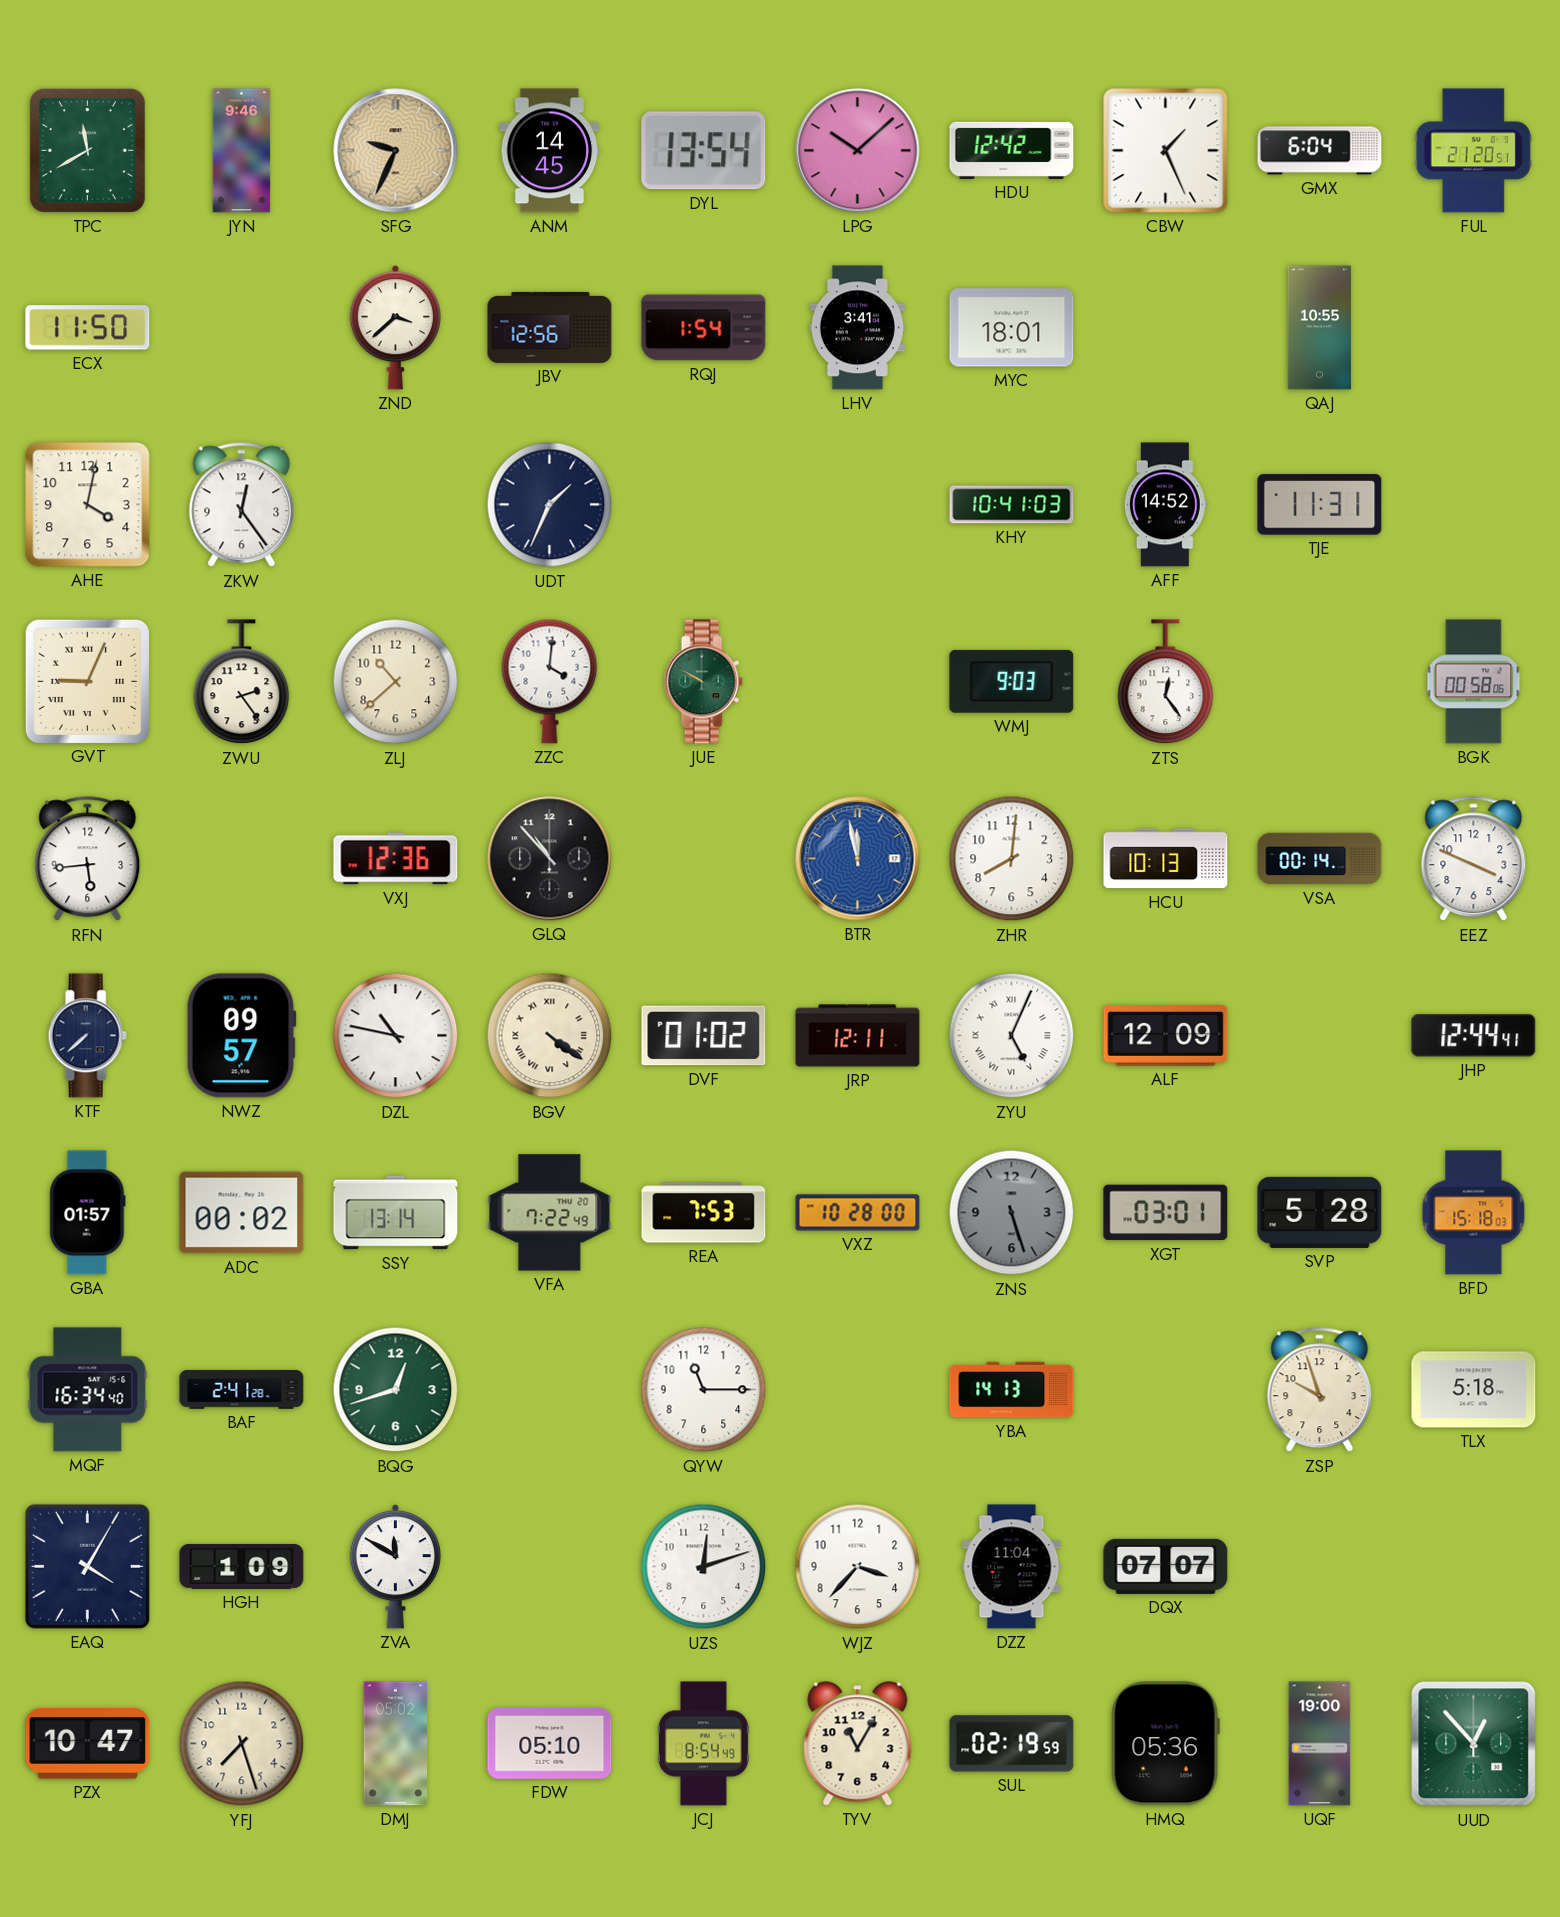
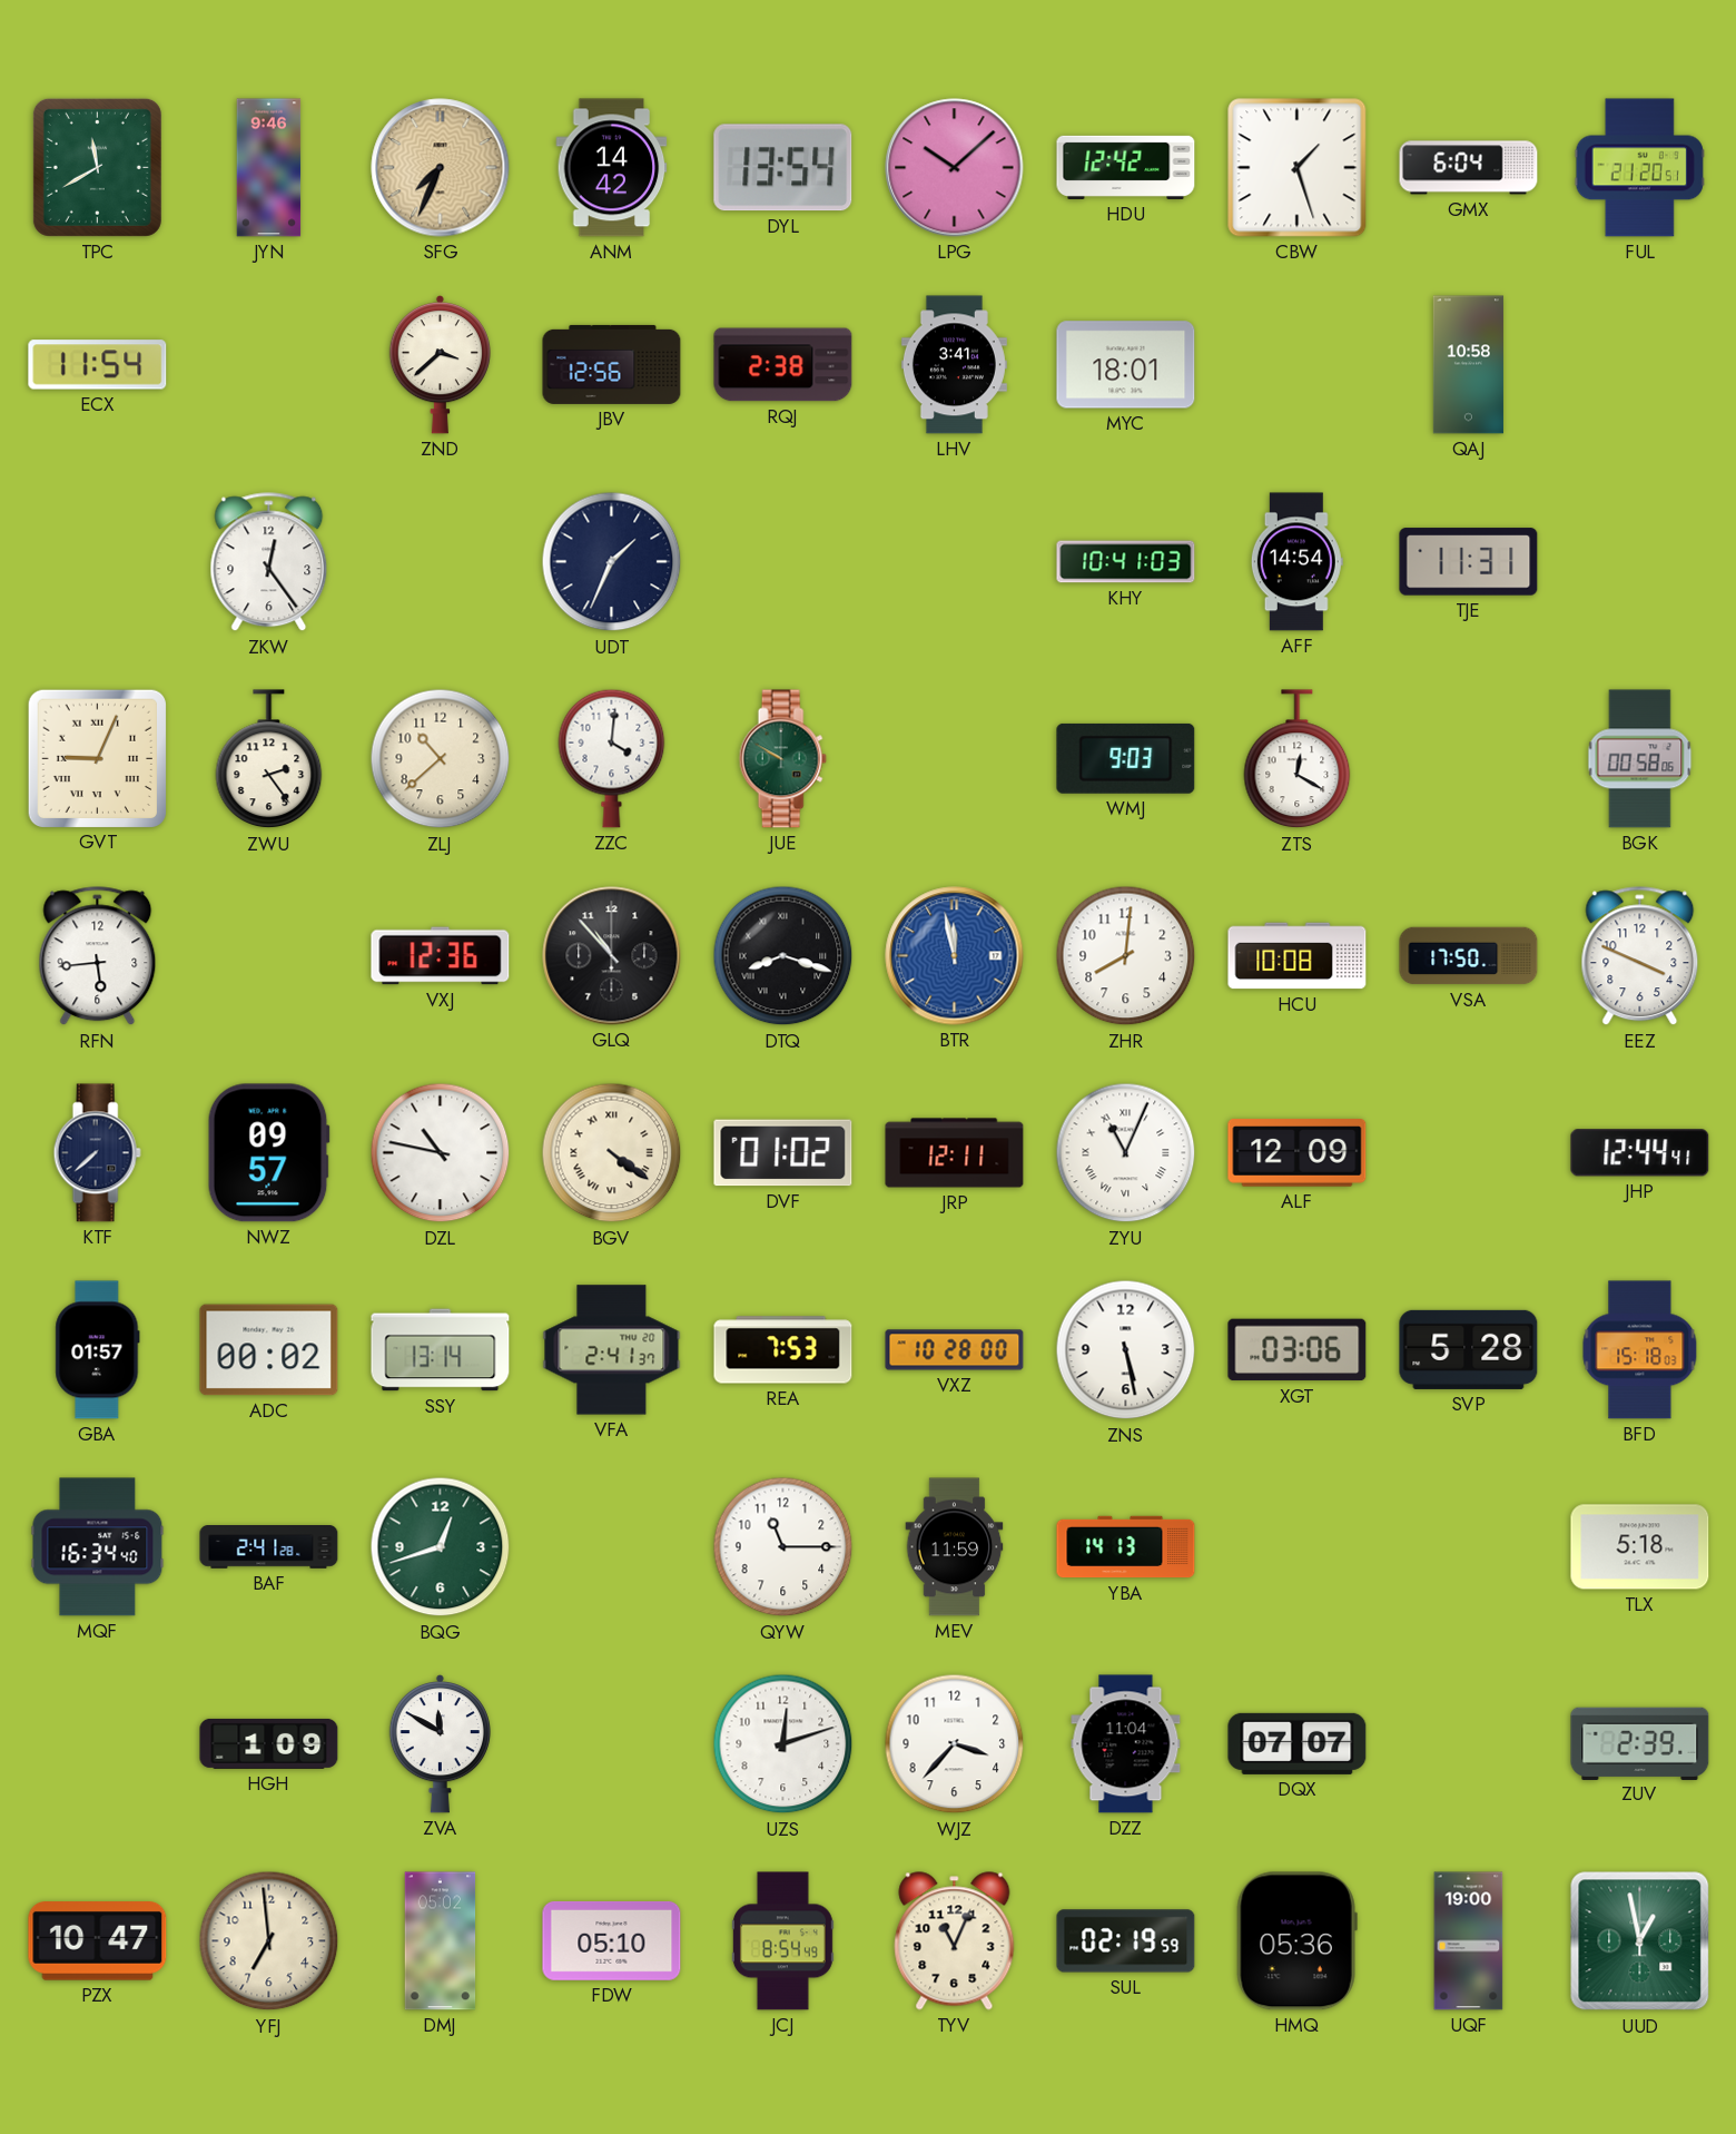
SFG: 9:34 -> 7:34 (441, 168)
ANM: 14:45 -> 14:42 (612, 168)
CBW: 1:26 -> 1:27 (1298, 168)
ECX: 11:50 -> 11:54 (98, 365)
RQJ: 1:54 -> 2:38 (783, 365)
QAJ: 10:55 -> 10:58 (1468, 365)
AHE: 4:02 -> none (88, 505)
AFF: 14:52 -> 14:54 (1296, 562)
ZTS: 12:24 -> 12:20 (1298, 759)
DTQ: none -> 8:18 (783, 956)
HCU: 10:13 -> 10:08 (1298, 956)
VSA: 00:14 -> 17:50 (1469, 956)
ZYU: 5:04 -> 11:04 (1126, 1153)
VFA: 7:22 -> 2:41 (612, 1350)
ZNS: 5:27 -> 5:28 (1126, 1350)
ZNS dial: grey -> white (1126, 1350)
XGT: 03:01 -> 03:06 (1298, 1350)
MEV: none -> 11:59 (955, 1547)
ZSP: 9:57 -> none (1320, 1390)
EAQ: 4:05 -> none (87, 1566)
ZUV: none -> 2:39 (1640, 1743)
YFJ: 7:27 -> 6:59 (269, 1941)
TYV: 11:05 -> 11:04 (955, 1941)
UUD: 12:53 -> 12:58 (1640, 1941)
